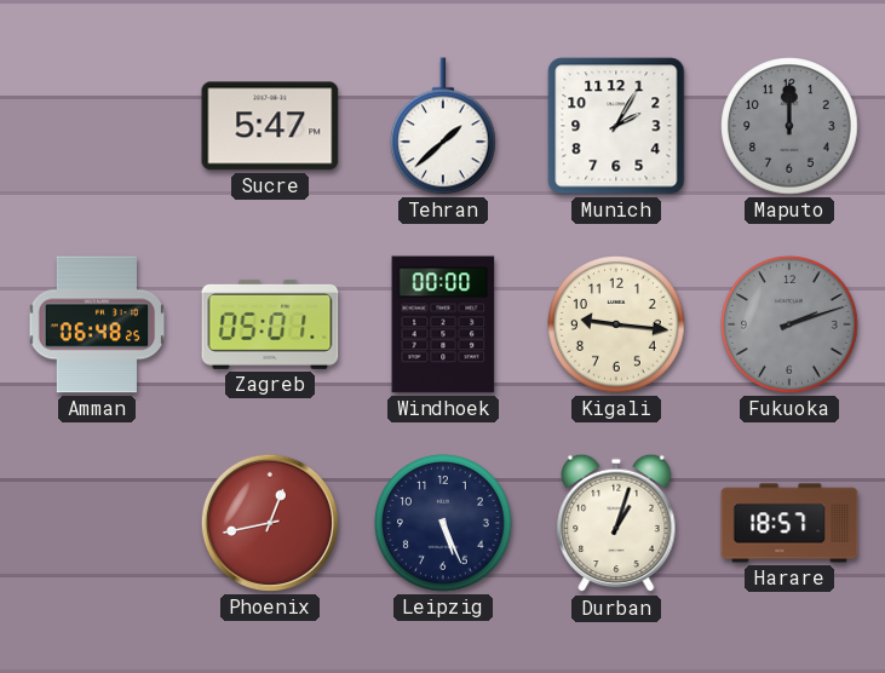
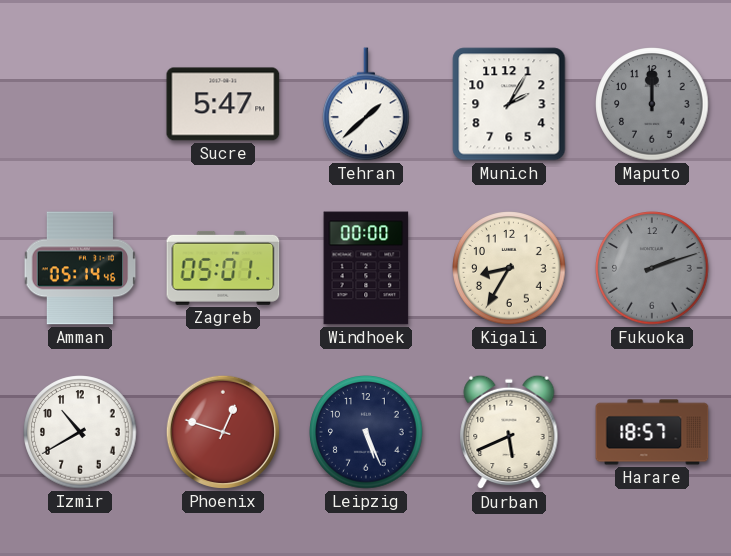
Amman: 06:48 -> 05:14 (80, 268)
Kigali: 9:16 -> 8:35 (509, 268)
Izmir: none -> 10:40 (80, 432)
Phoenix: 12:43 -> 12:48 (223, 432)
Durban: 1:03 -> 5:41 (509, 432)
